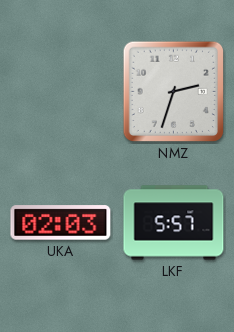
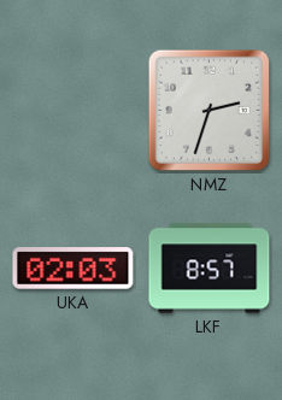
LKF: 5:57 -> 8:57 (210, 269)
